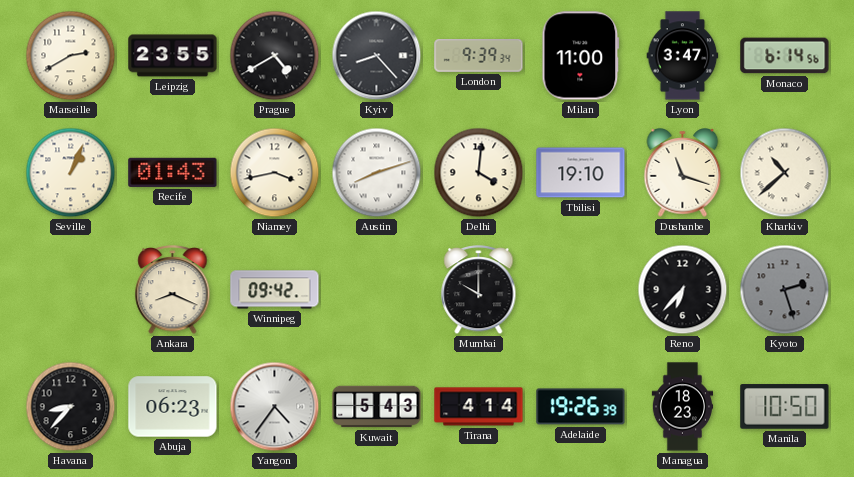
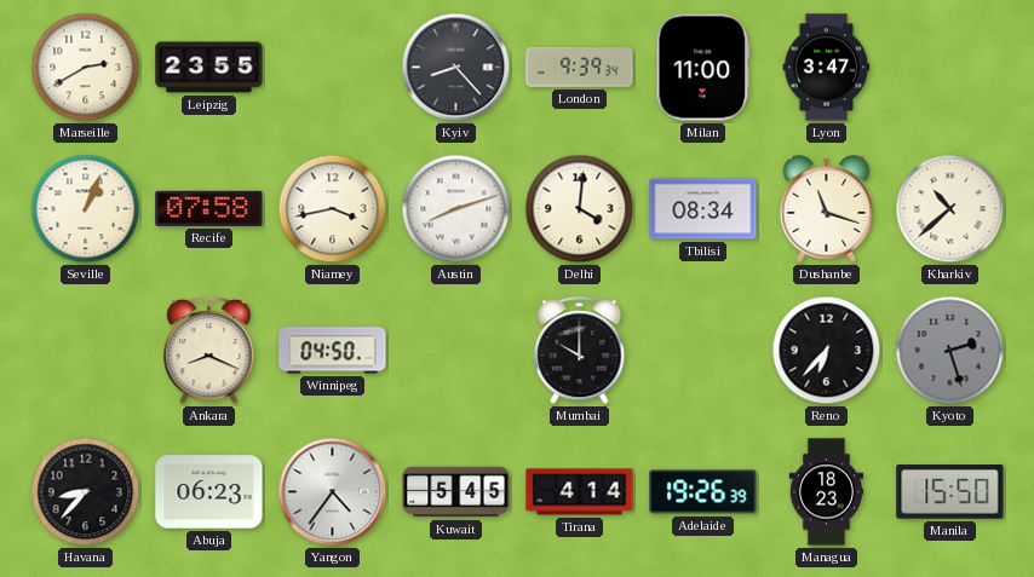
Prague: 4:40 -> none (275, 56)
Monaco: 6:14 -> none (785, 56)
Recife: 01:43 -> 07:58 (209, 208)
Tbilisi: 19:10 -> 08:34 (703, 209)
Winnipeg: 09:42 -> 04:50 (333, 351)
Kuwait: 5:43 -> 5:45 (456, 492)
Manila: 10:50 -> 15:50 (950, 492)
